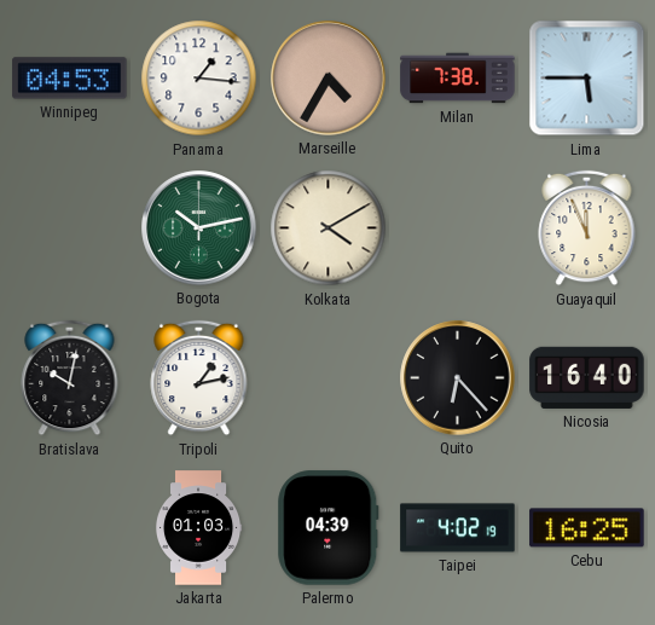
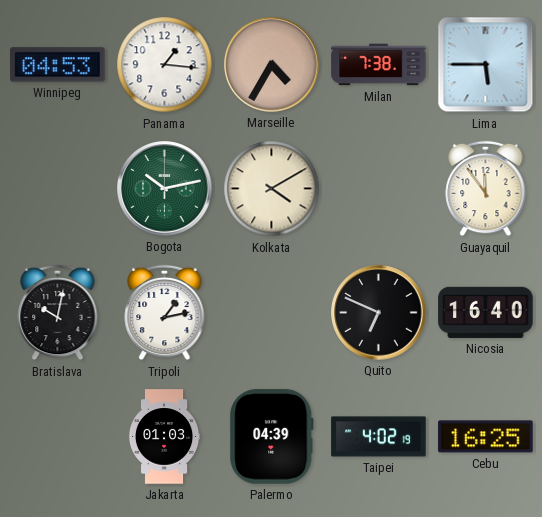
Guayaquil: 11:56 -> 11:54 (486, 189)
Quito: 6:23 -> 6:49 (379, 313)
